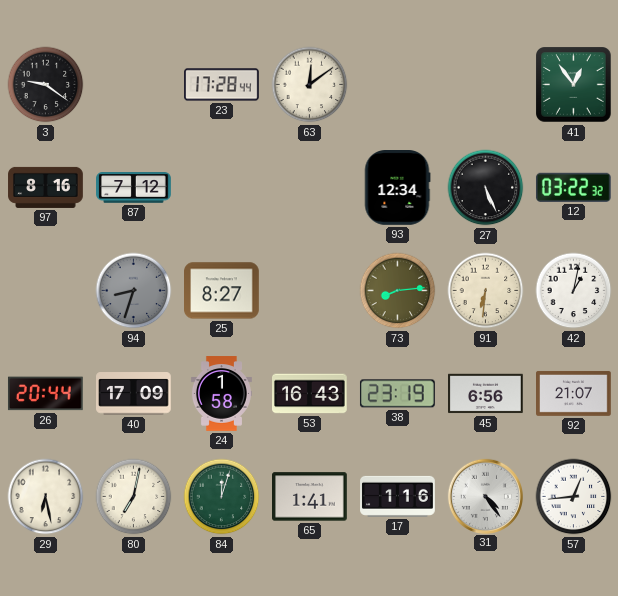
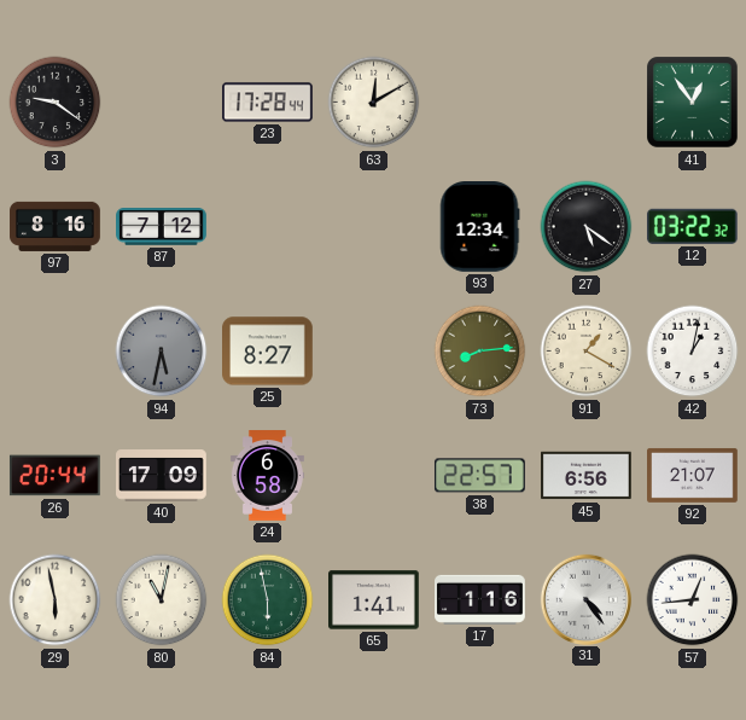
63: 12:09 -> 12:10 (374, 103)
27: 5:26 -> 5:21 (587, 227)
94: 8:33 -> 5:32 (162, 352)
91: 6:31 -> 1:20 (587, 352)
24: 1:58 -> 6:58 (267, 476)
53: 16:43 -> none (310, 394)
38: 23:19 -> 22:57 (480, 476)
29: 6:28 -> 5:58 (56, 600)
80: 7:02 -> 11:02 (162, 600)
84: 12:03 -> 5:58 (268, 600)
